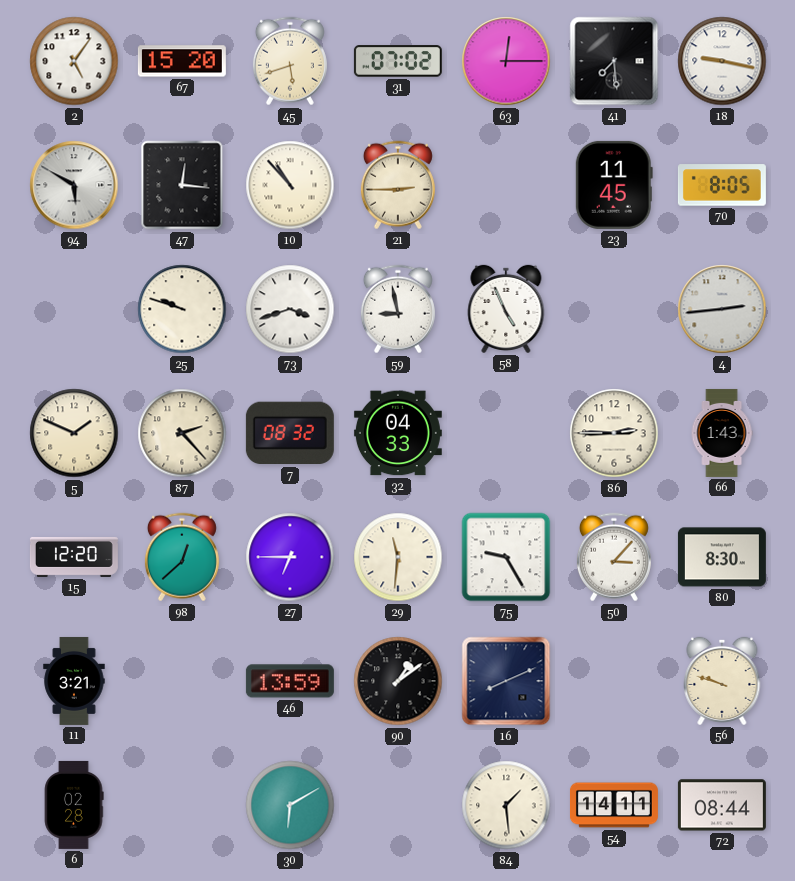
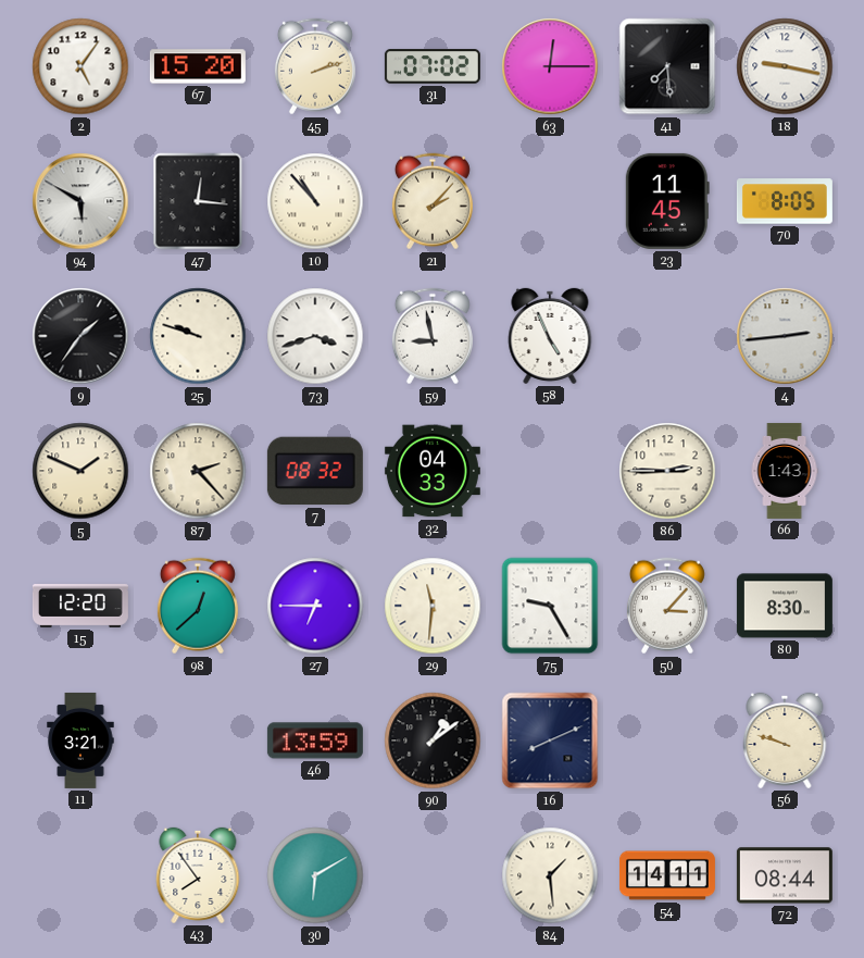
45: 5:42 -> 2:12 (315, 66)
21: 2:45 -> 2:07 (433, 201)
9: none -> 1:36 (80, 336)
6: 02:28 -> none (74, 805)
43: none -> 7:54 (198, 875)
